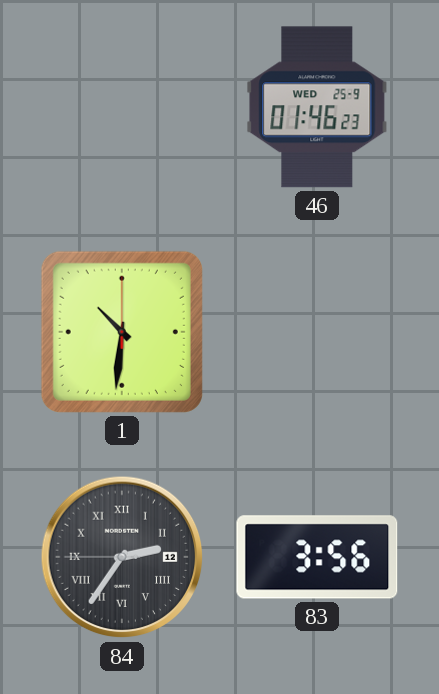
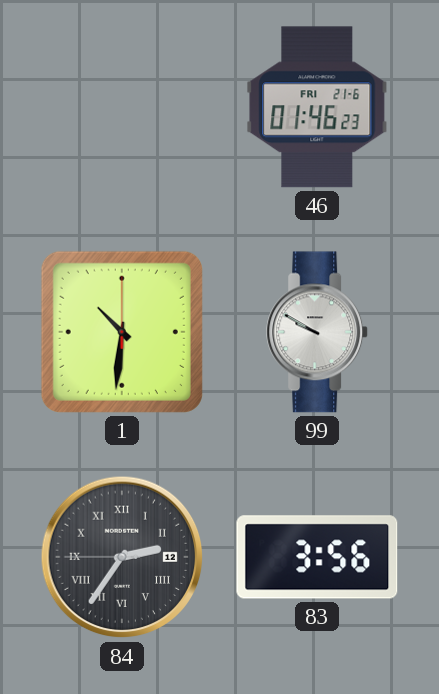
46 date: WED 25-9 -> FRI 21-6 (317, 107)
99: none -> 9:50 (318, 332)
